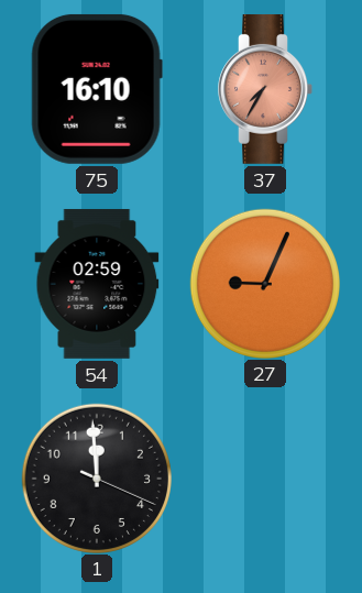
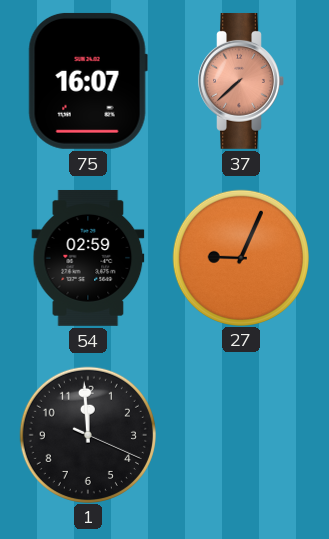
75: 16:10 -> 16:07 (88, 81)
37: 7:35 -> 7:38 (241, 81)
